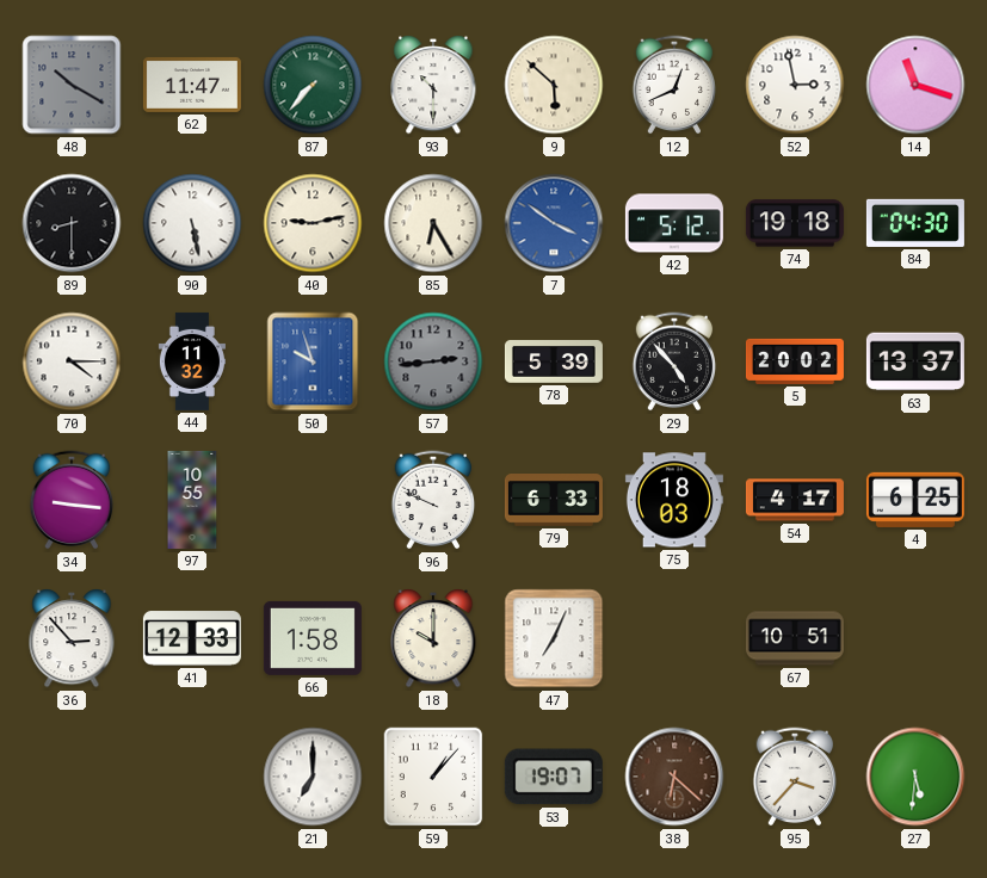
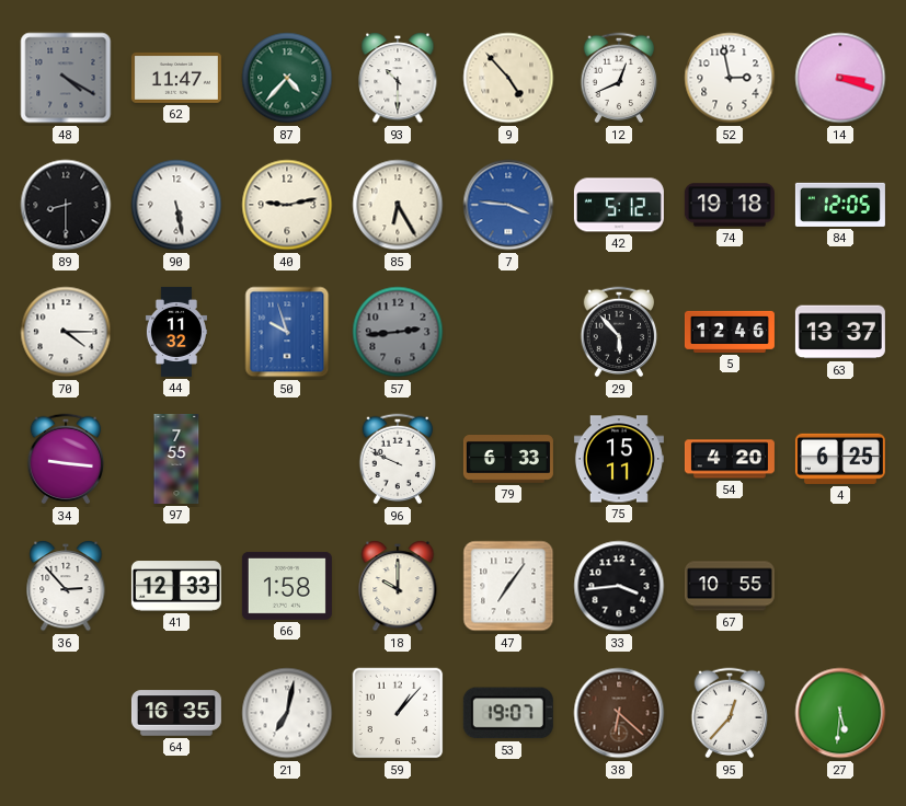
48: 10:20 -> 4:20 (66, 78)
87: 7:37 -> 4:37 (287, 78)
9: 5:52 -> 4:53 (508, 78)
14: 11:18 -> 3:18 (840, 78)
7: 3:51 -> 3:46 (508, 205)
84: 04:30 -> 12:05 (840, 205)
78: 5:39 -> none (554, 363)
29: 4:53 -> 5:53 (619, 332)
5: 20:02 -> 12:46 (730, 332)
97: 10:55 -> 7:55 (176, 459)
75: 18:03 -> 15:11 (619, 459)
54: 4:17 -> 4:20 (730, 459)
47: 7:04 -> 7:06 (508, 586)
33: none -> 3:44 (619, 586)
67: 10:51 -> 10:55 (730, 586)
64: none -> 16:35 (176, 713)
21: 7:00 -> 7:02 (287, 713)
95: 3:37 -> 12:37 (730, 713)
